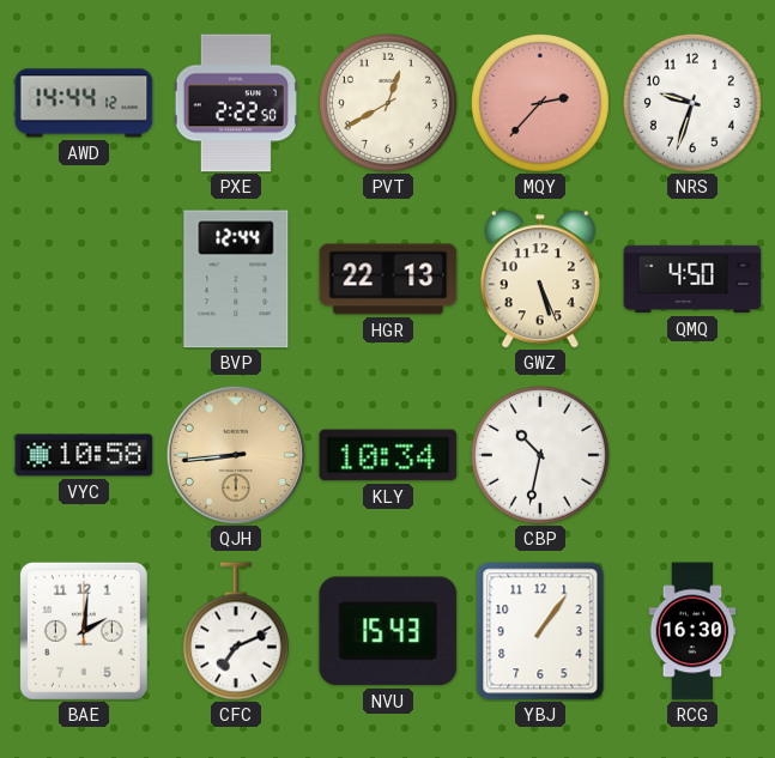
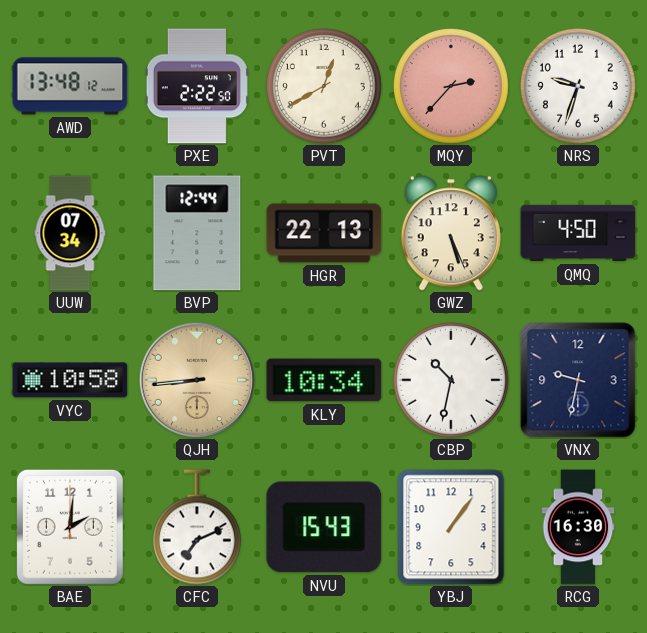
AWD: 14:44 -> 13:48 (70, 86)
UUW: none -> 07:34 (70, 233)
VNX: none -> 9:32 (578, 380)
